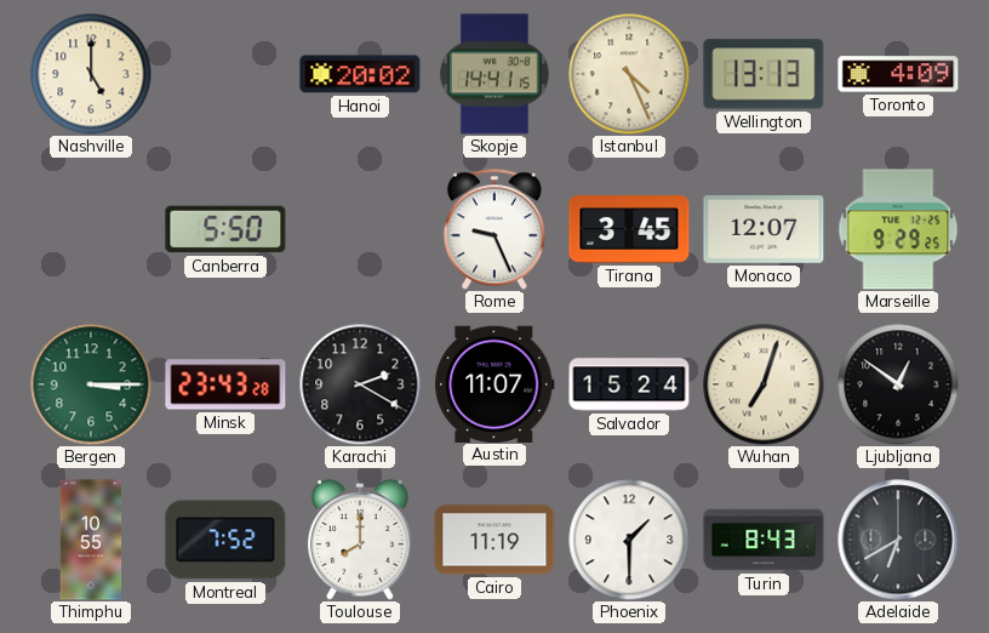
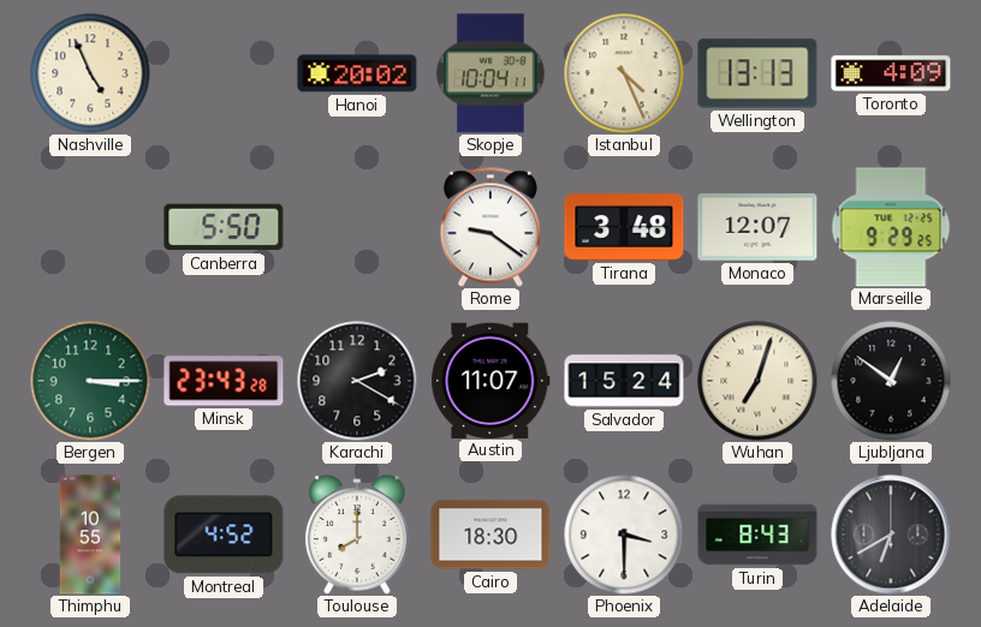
Nashville: 5:00 -> 4:56 (90, 73)
Skopje: 14:41 -> 10:04 (492, 73)
Rome: 9:26 -> 9:21 (490, 227)
Tirana: 3:45 -> 3:48 (624, 227)
Montreal: 7:52 -> 4:52 (224, 535)
Cairo: 11:19 -> 18:30 (490, 535)
Phoenix: 1:30 -> 3:30 (624, 535)
